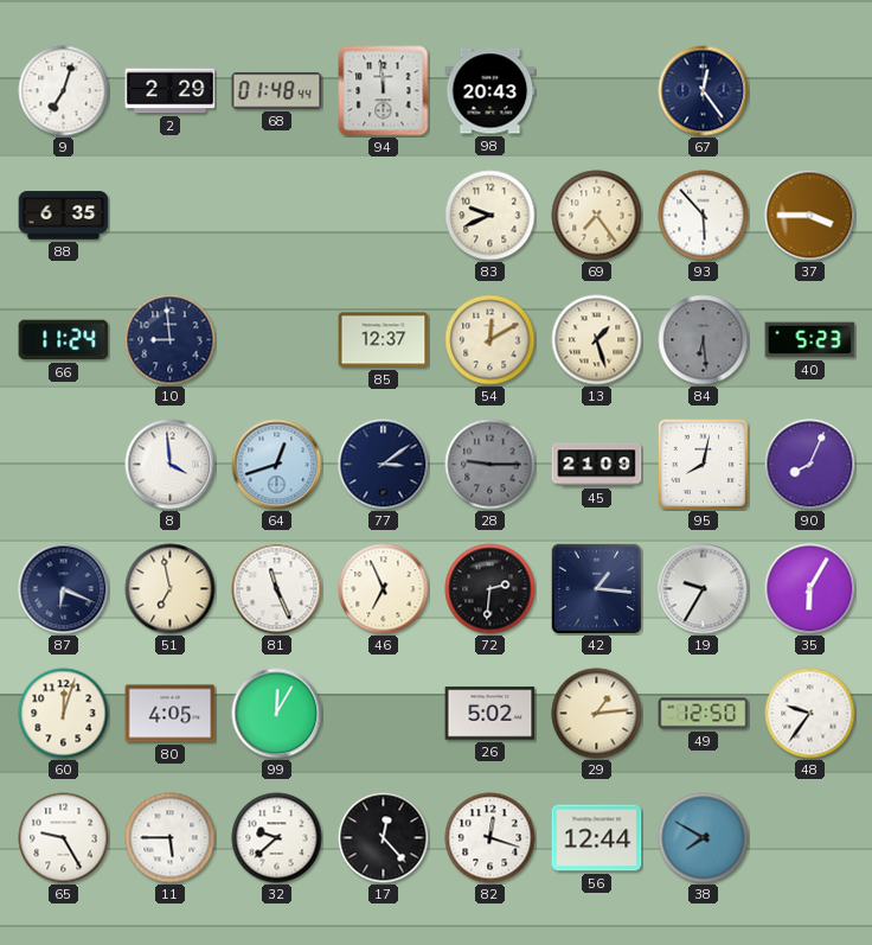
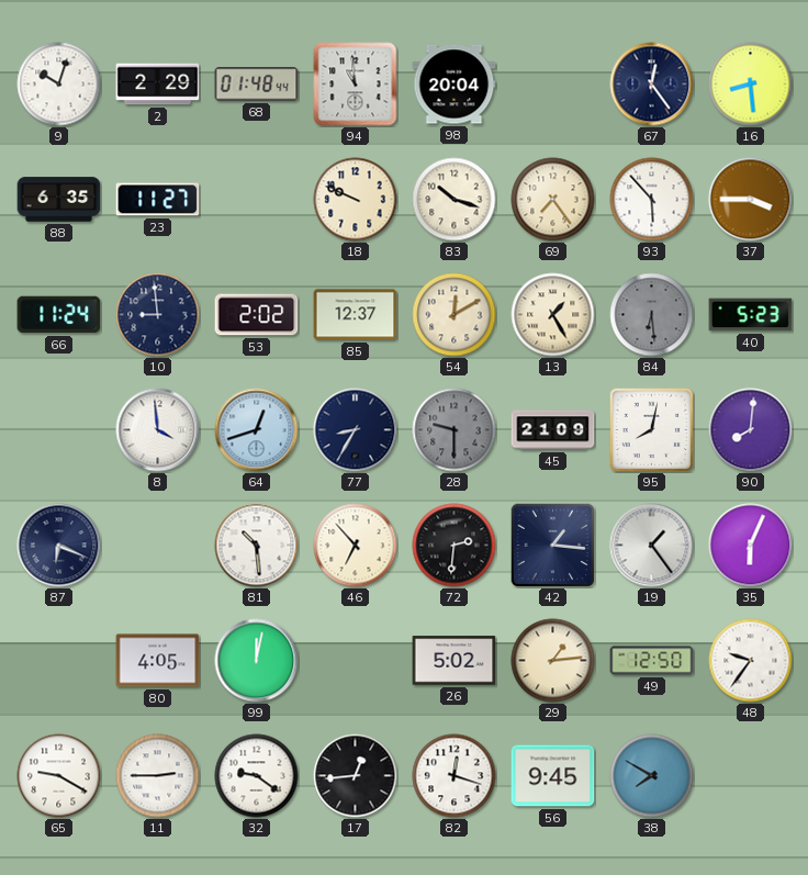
9: 7:03 -> 10:03 (59, 85)
94: 11:59 -> 10:59 (356, 85)
98: 20:43 -> 20:04 (454, 85)
16: none -> 8:29 (751, 85)
23: none -> 11:27 (158, 200)
18: none -> 9:49 (356, 200)
83: 9:41 -> 10:18 (454, 200)
53: none -> 2:02 (257, 315)
13: 1:27 -> 1:25 (553, 315)
77: 3:09 -> 8:35 (356, 430)
28: 9:15 -> 9:30 (454, 430)
90: 8:04 -> 8:01 (751, 430)
51: 6:58 -> none (171, 589)
81: 11:26 -> 10:29 (257, 546)
46: 6:56 -> 6:53 (356, 546)
19: 9:35 -> 1:24 (652, 546)
35: 6:05 -> 6:04 (751, 546)
60: 12:03 -> none (64, 714)
99: 12:05 -> 12:02 (257, 661)
65: 9:25 -> 9:20 (59, 776)
11: 5:45 -> 2:45 (158, 776)
32: 9:38 -> 9:21 (257, 776)
17: 12:23 -> 12:44 (356, 776)
56: 12:44 -> 9:45 (553, 776)
